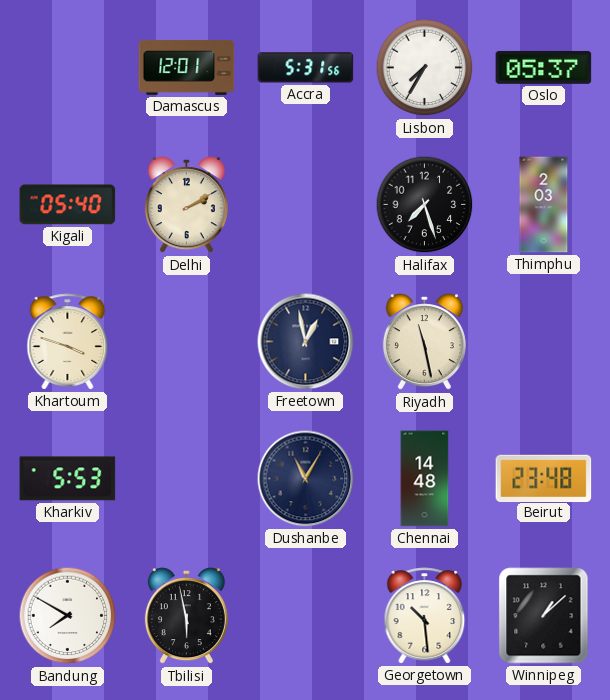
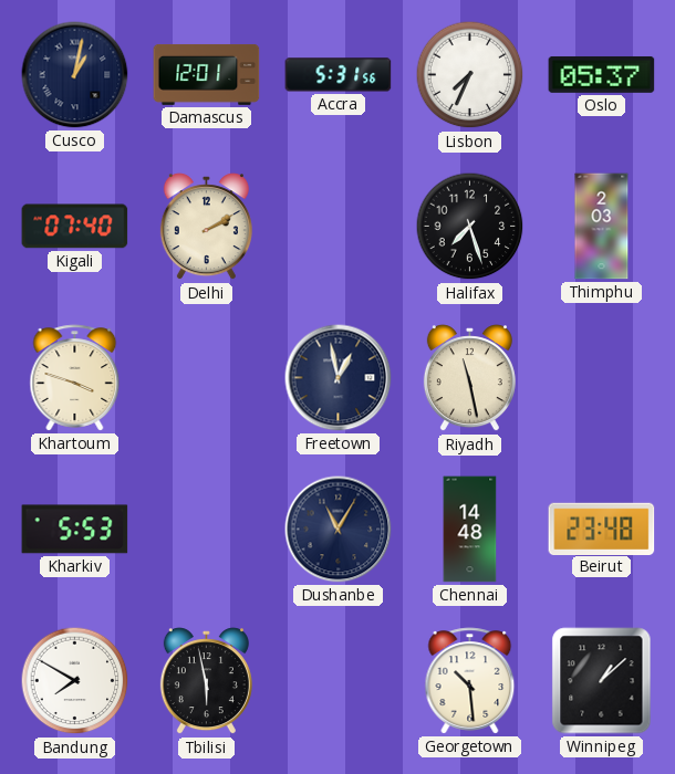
Cusco: none -> 1:02 (75, 75)
Lisbon: 7:35 -> 7:34 (470, 75)
Kigali: 05:40 -> 07:40 (75, 227)
